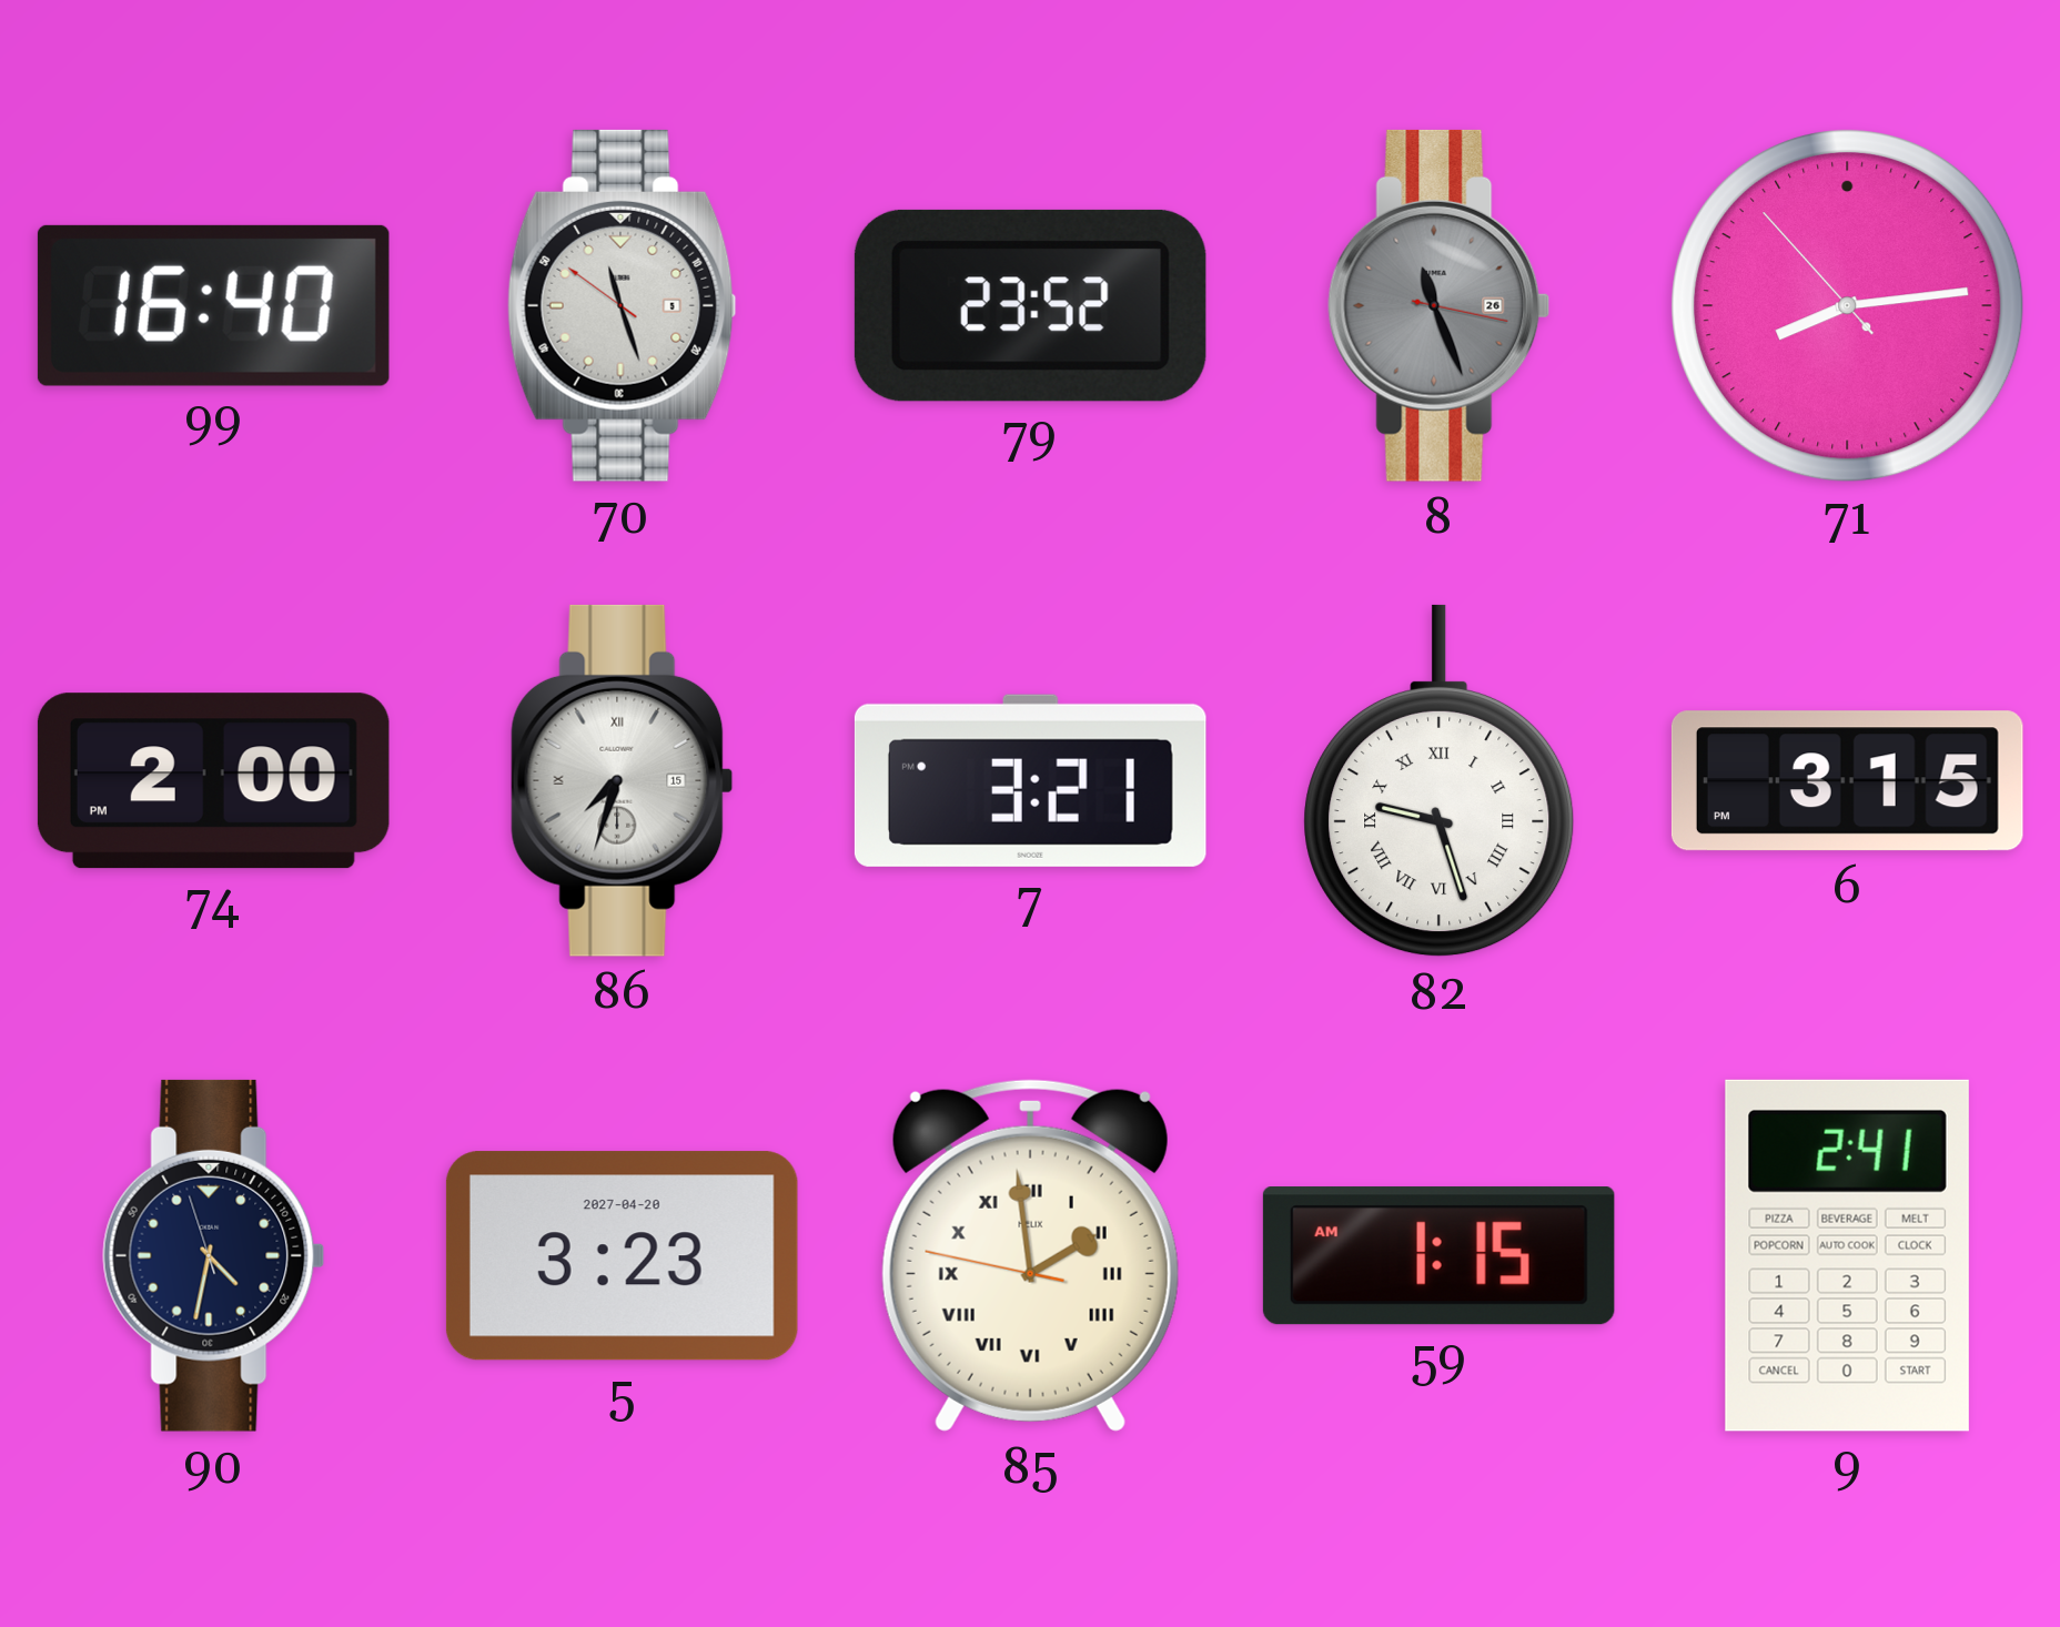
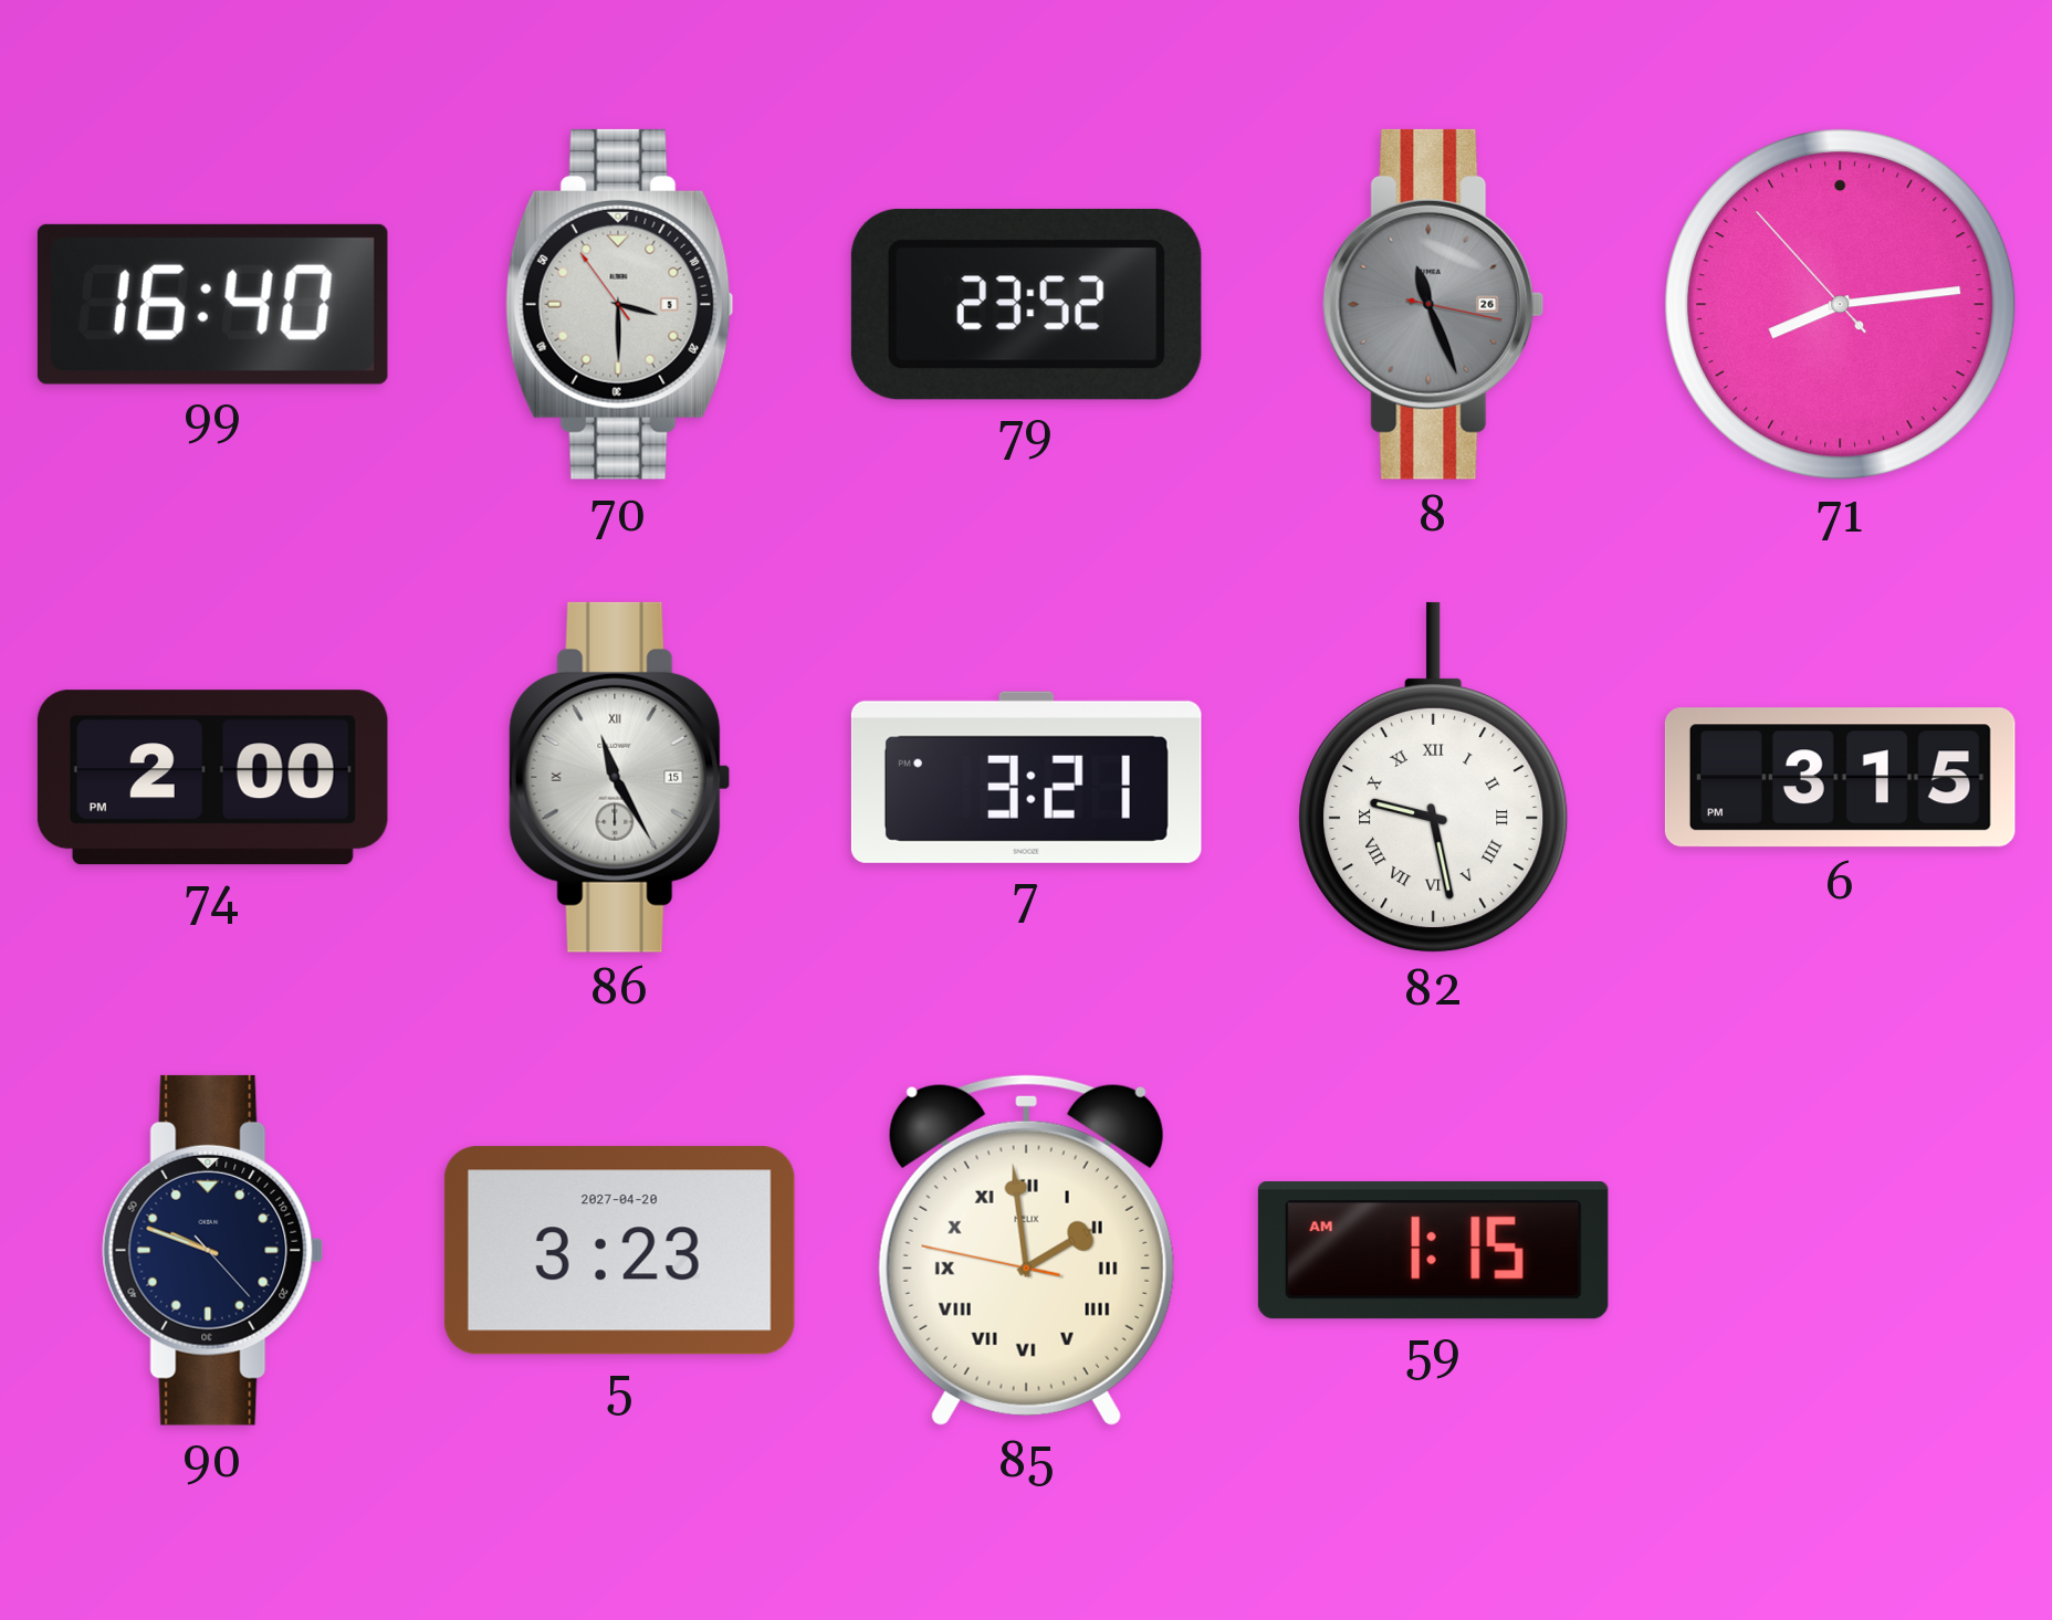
70: 11:26 -> 3:29 (619, 304)
86: 7:33 -> 11:25 (620, 777)
82: 9:27 -> 9:28 (1434, 778)
90: 4:31 -> 9:48 (213, 1250)
9: 2:41 -> none (1847, 1255)
